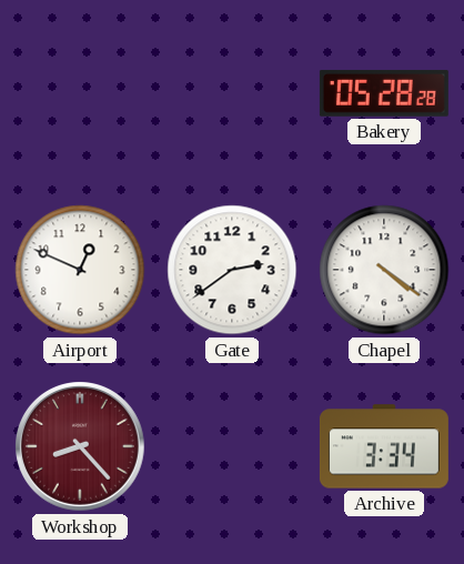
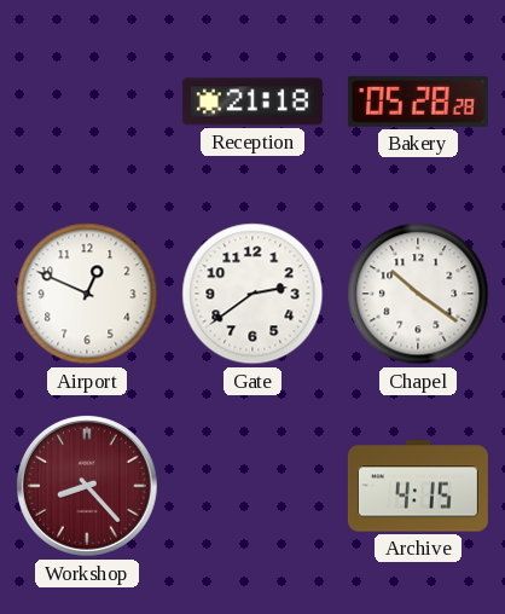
Reception: none -> 21:18 (252, 102)
Chapel: 4:21 -> 10:21 (418, 294)
Archive: 3:34 -> 4:15 (418, 486)
